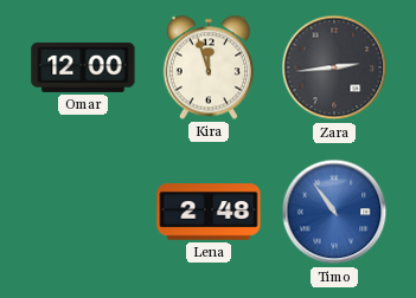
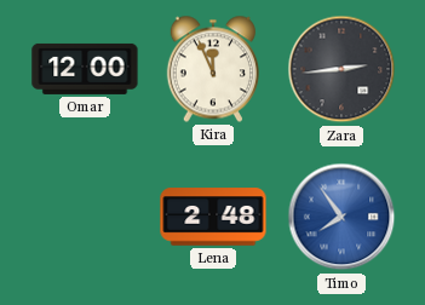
Kira: 11:57 -> 11:56 (212, 69)
Timo: 10:54 -> 7:54 (341, 217)
